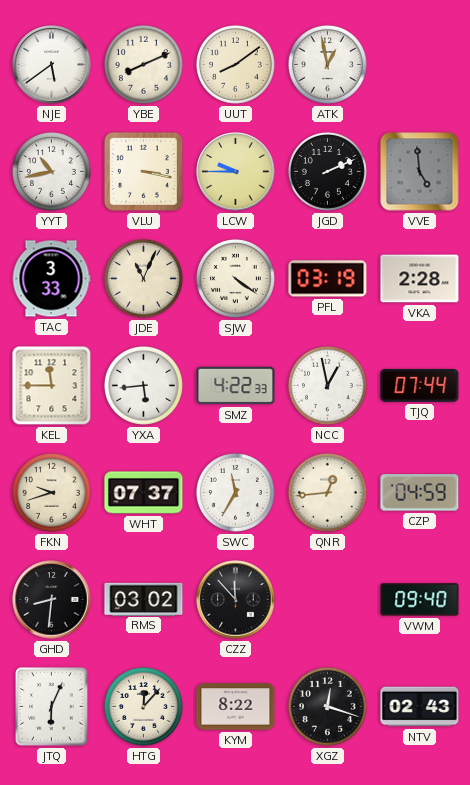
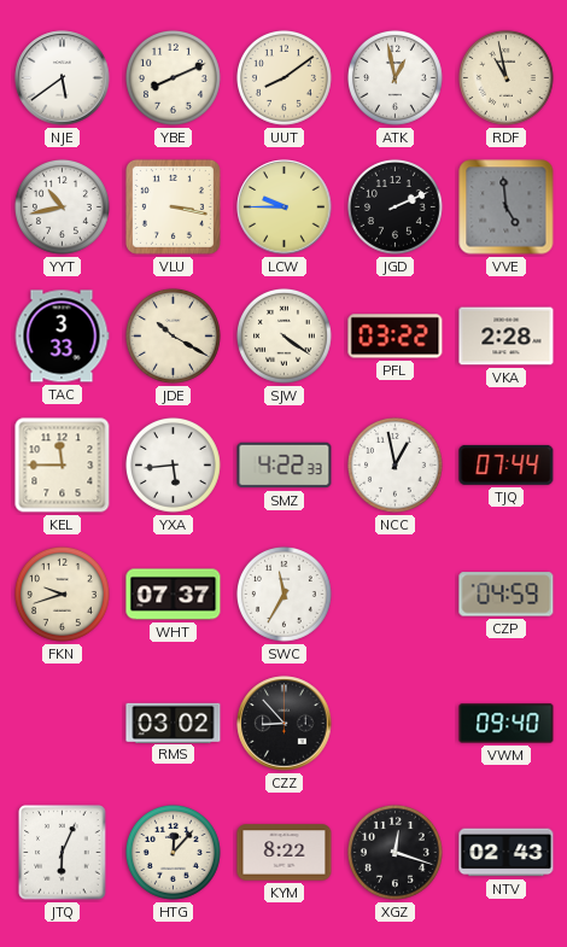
RDF: none -> 10:58 (505, 77)
JDE: 11:04 -> 10:20 (173, 335)
PFL: 03:19 -> 03:22 (396, 337)
QNR: 12:44 -> none (327, 492)
GHD: 8:31 -> none (52, 600)
CZZ: 11:53 -> 8:53 (285, 724)
